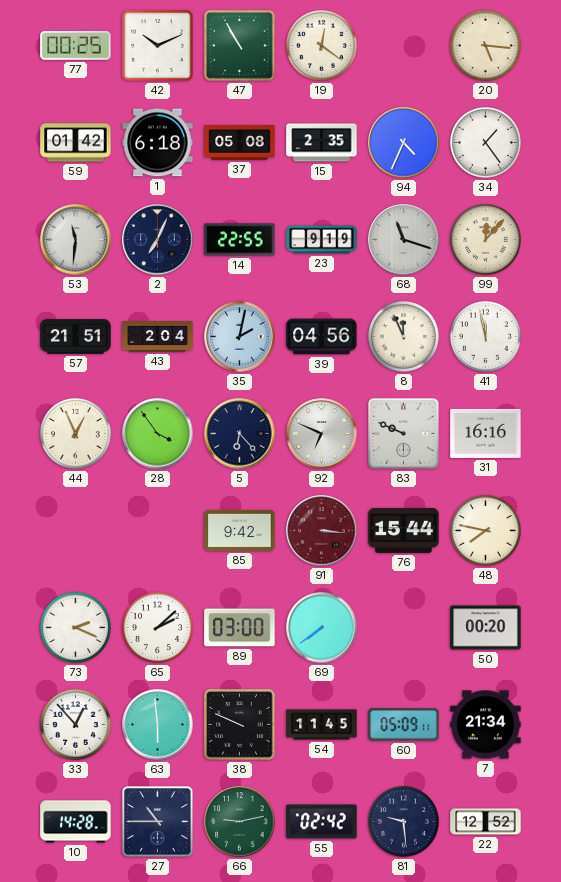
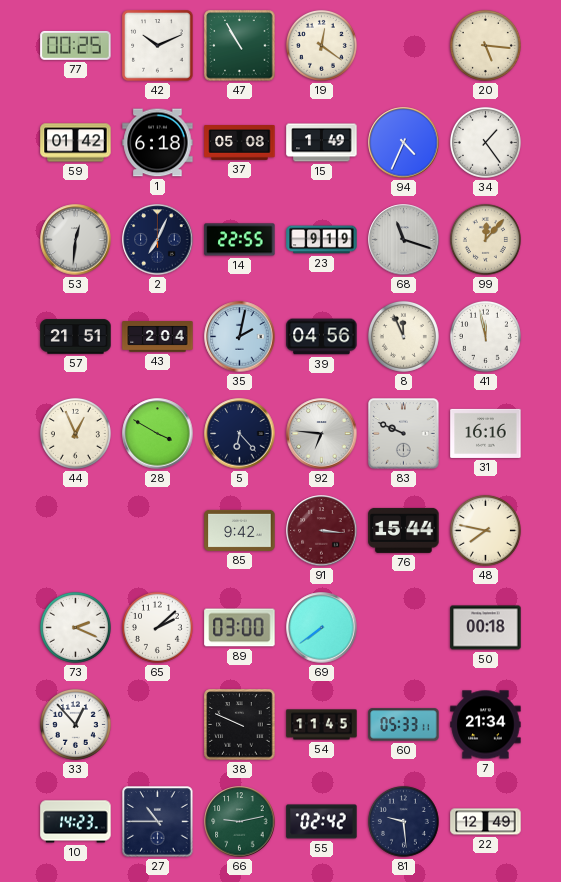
15: 2:35 -> 1:49 (322, 143)
53: 11:31 -> 12:31 (76, 240)
28: 3:54 -> 3:50 (158, 434)
92: 6:49 -> 6:46 (322, 434)
50: 00:20 -> 00:18 (486, 628)
63: 5:59 -> none (158, 725)
60: 05:09 -> 05:33 (404, 725)
10: 14:28 -> 14:23 (76, 822)
22: 12:52 -> 12:49 (486, 822)
